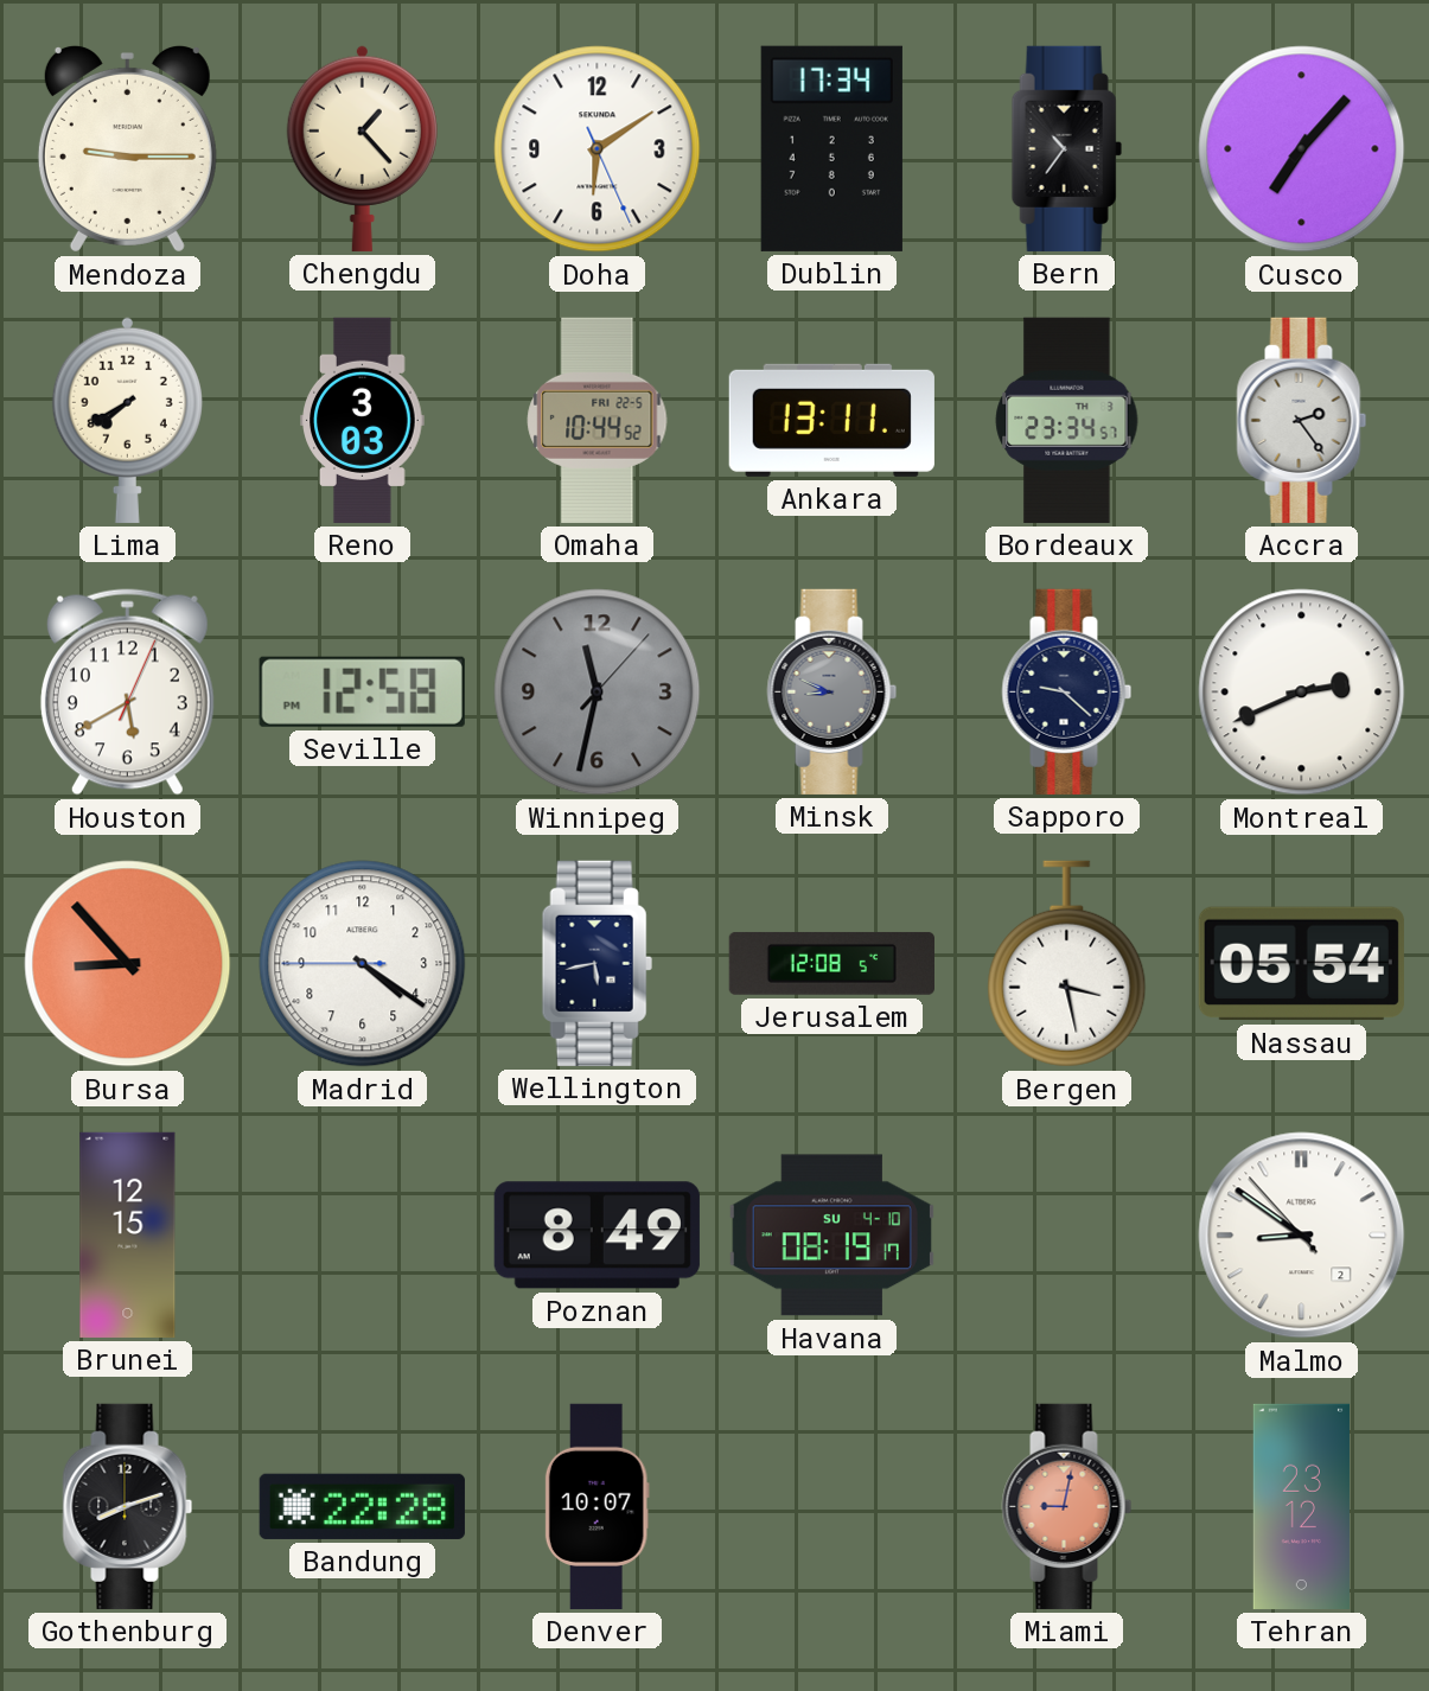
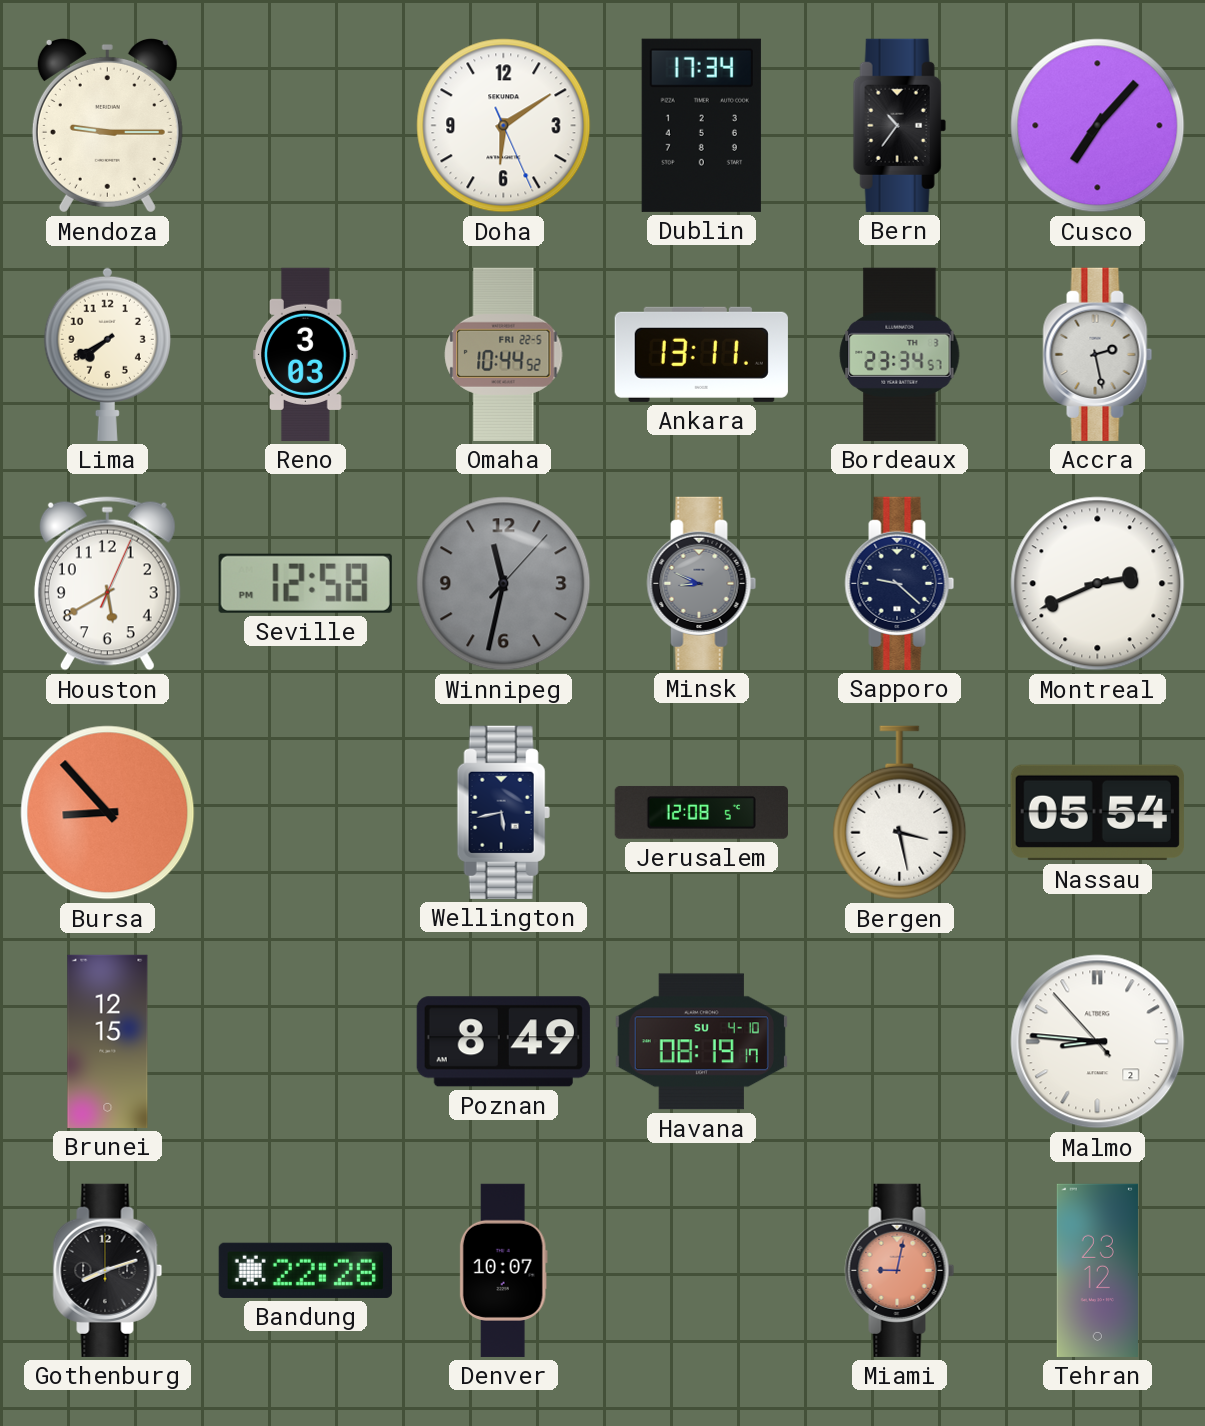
Chengdu: 1:23 -> none (362, 148)
Accra: 2:24 -> 2:28 (1098, 354)
Madrid: 4:20 -> none (363, 964)
Malmo: 8:50 -> 8:45 (1098, 1042)
